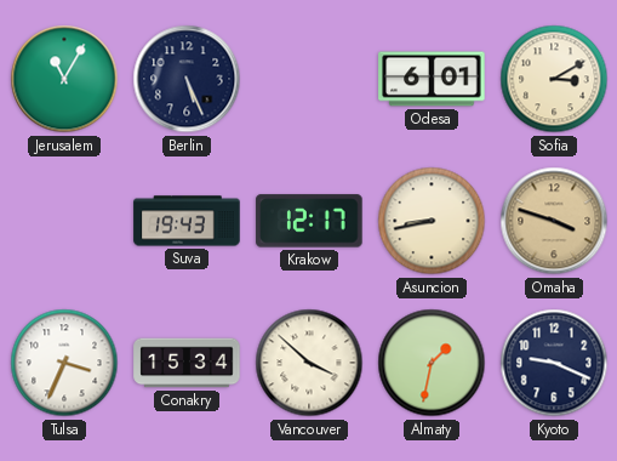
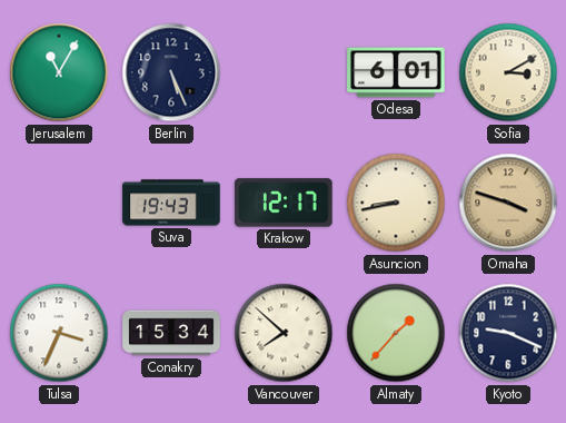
Vancouver: 3:52 -> 7:52 (284, 333)
Almaty: 1:32 -> 1:37 (396, 333)
